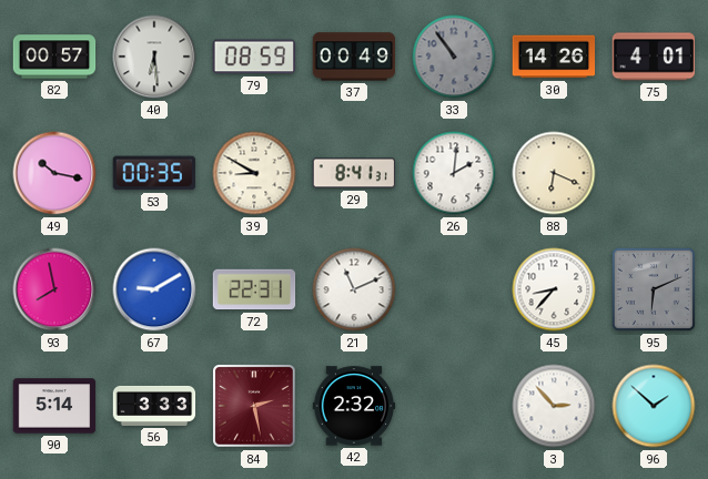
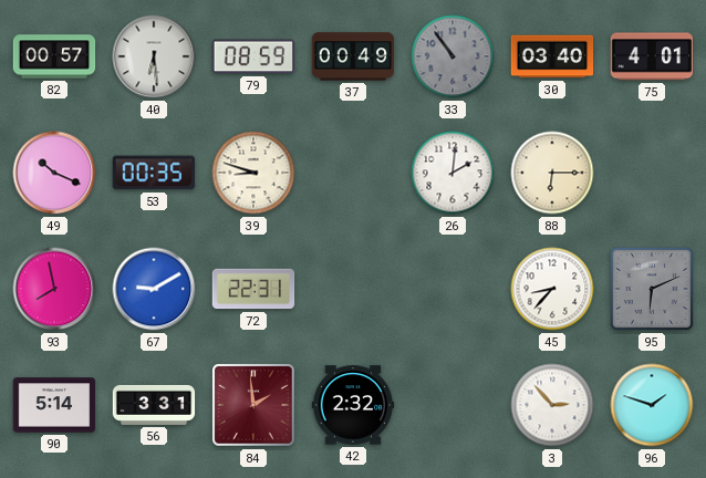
30: 14:26 -> 03:40 (552, 56)
49: 10:17 -> 10:19 (54, 173)
39: 8:50 -> 8:48 (253, 173)
29: 8:41 -> none (354, 173)
88: 6:19 -> 6:15 (552, 173)
21: 11:11 -> none (354, 289)
56: 3:33 -> 3:31 (154, 405)
84: 2:28 -> 1:59 (253, 405)
96: 1:52 -> 1:48 (652, 405)
